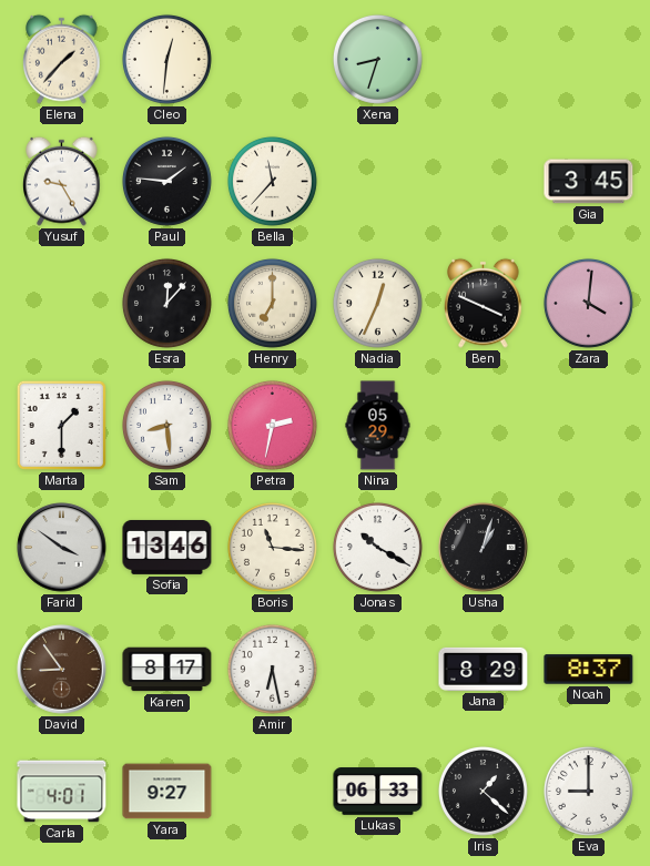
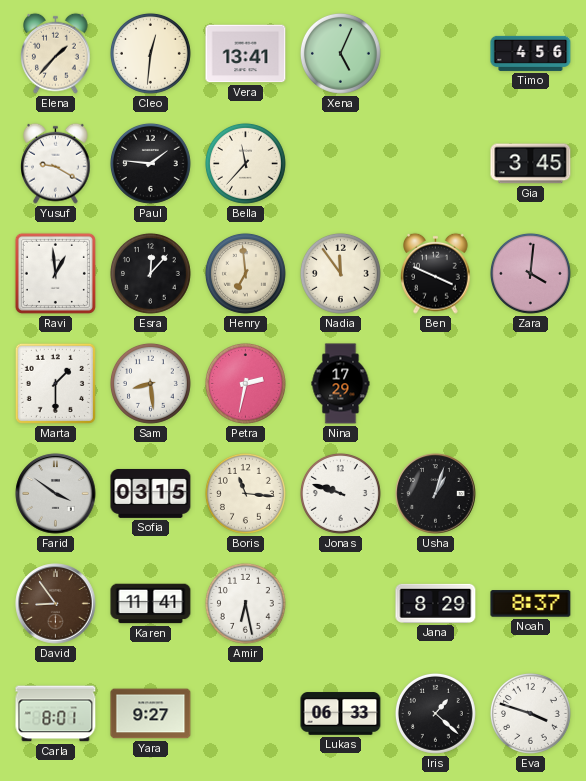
Vera: none -> 13:41 (246, 54)
Xena: 8:33 -> 5:04 (340, 53)
Timo: none -> 4:56 (531, 53)
Yusuf: 9:25 -> 9:20 (56, 163)
Ravi: none -> 12:59 (55, 273)
Henry: 7:00 -> 6:59 (245, 273)
Nadia: 12:34 -> 11:54 (340, 273)
Nina: 05:29 -> 17:29 (341, 384)
Sofia: 13:46 -> 03:15 (151, 493)
Jonas: 10:20 -> 9:48 (340, 493)
Karen: 8:17 -> 11:41 (151, 604)
Carla: 4:01 -> 8:01 (56, 714)
Eva: 9:00 -> 3:48 (530, 713)
